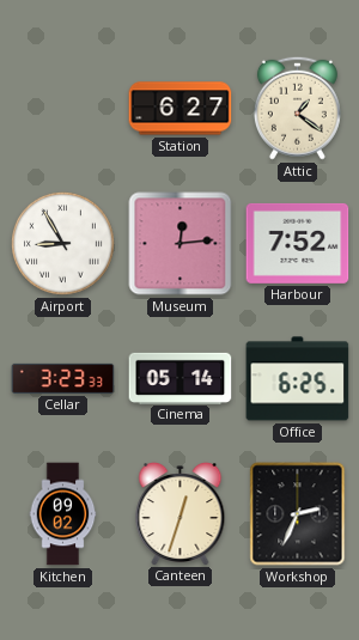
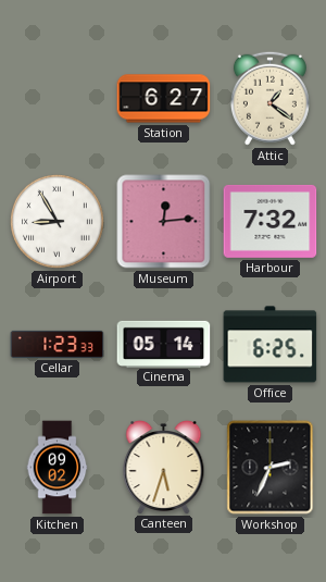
Harbour: 7:52 -> 7:32 (271, 221)
Cellar: 3:23 -> 1:23 (58, 344)
Canteen: 12:33 -> 5:33 (164, 468)
